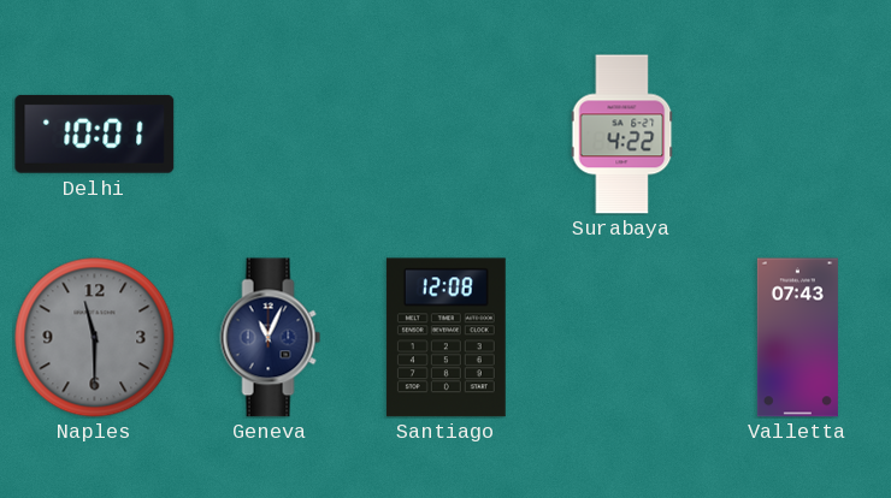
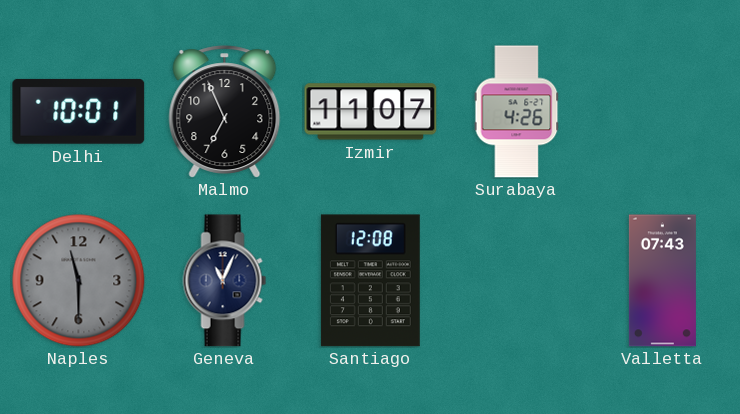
Malmo: none -> 6:56 (225, 111)
Izmir: none -> 11:07 (371, 112)
Surabaya: 4:22 -> 4:26 (517, 112)
